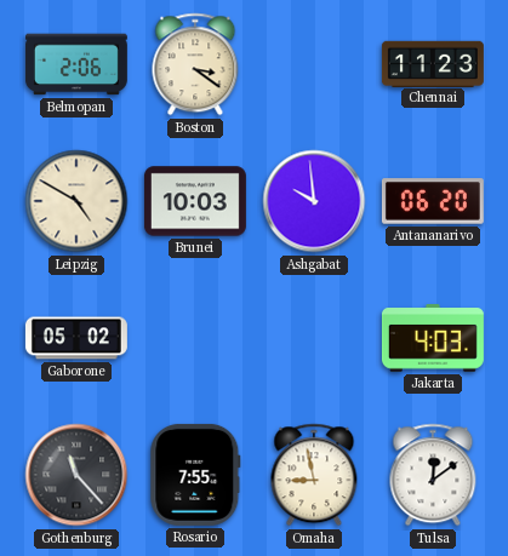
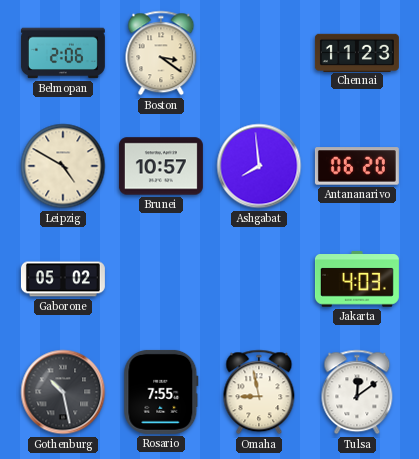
Brunei: 10:03 -> 10:57 (161, 166)
Ashgabat: 9:59 -> 7:59 (259, 166)
Gothenburg: 11:23 -> 10:28 (63, 392)
